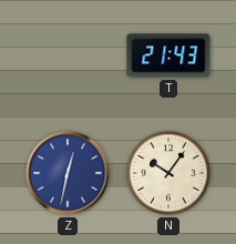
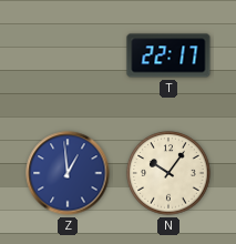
T: 21:43 -> 22:17 (168, 55)
Z: 12:32 -> 12:59 (68, 173)
